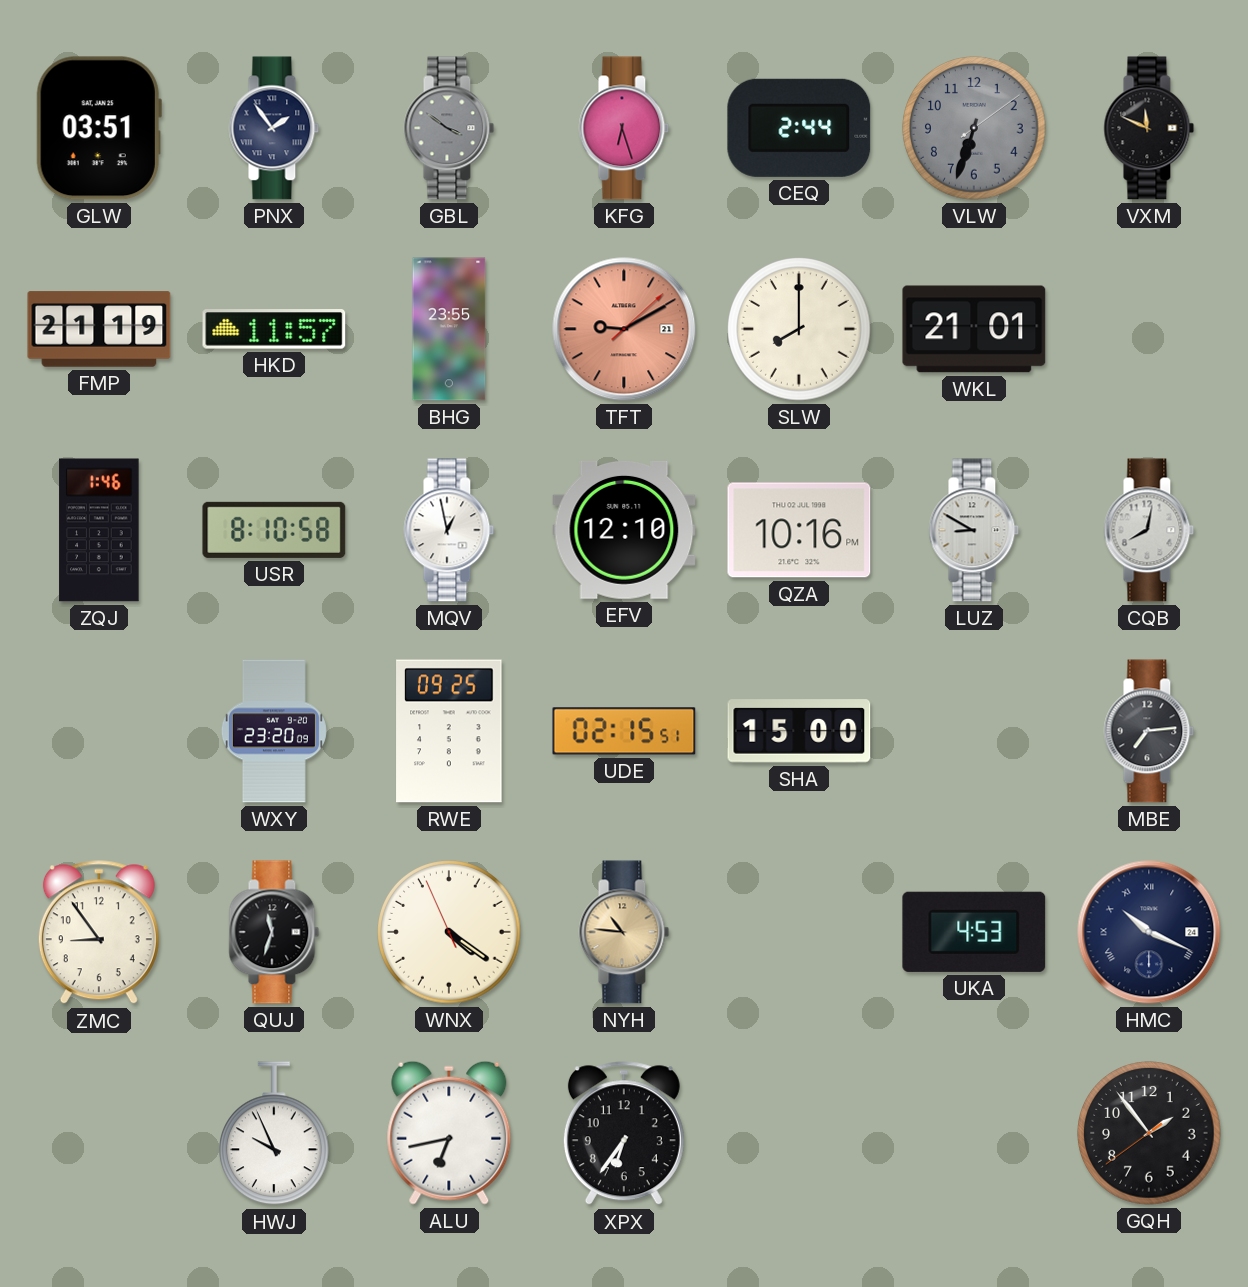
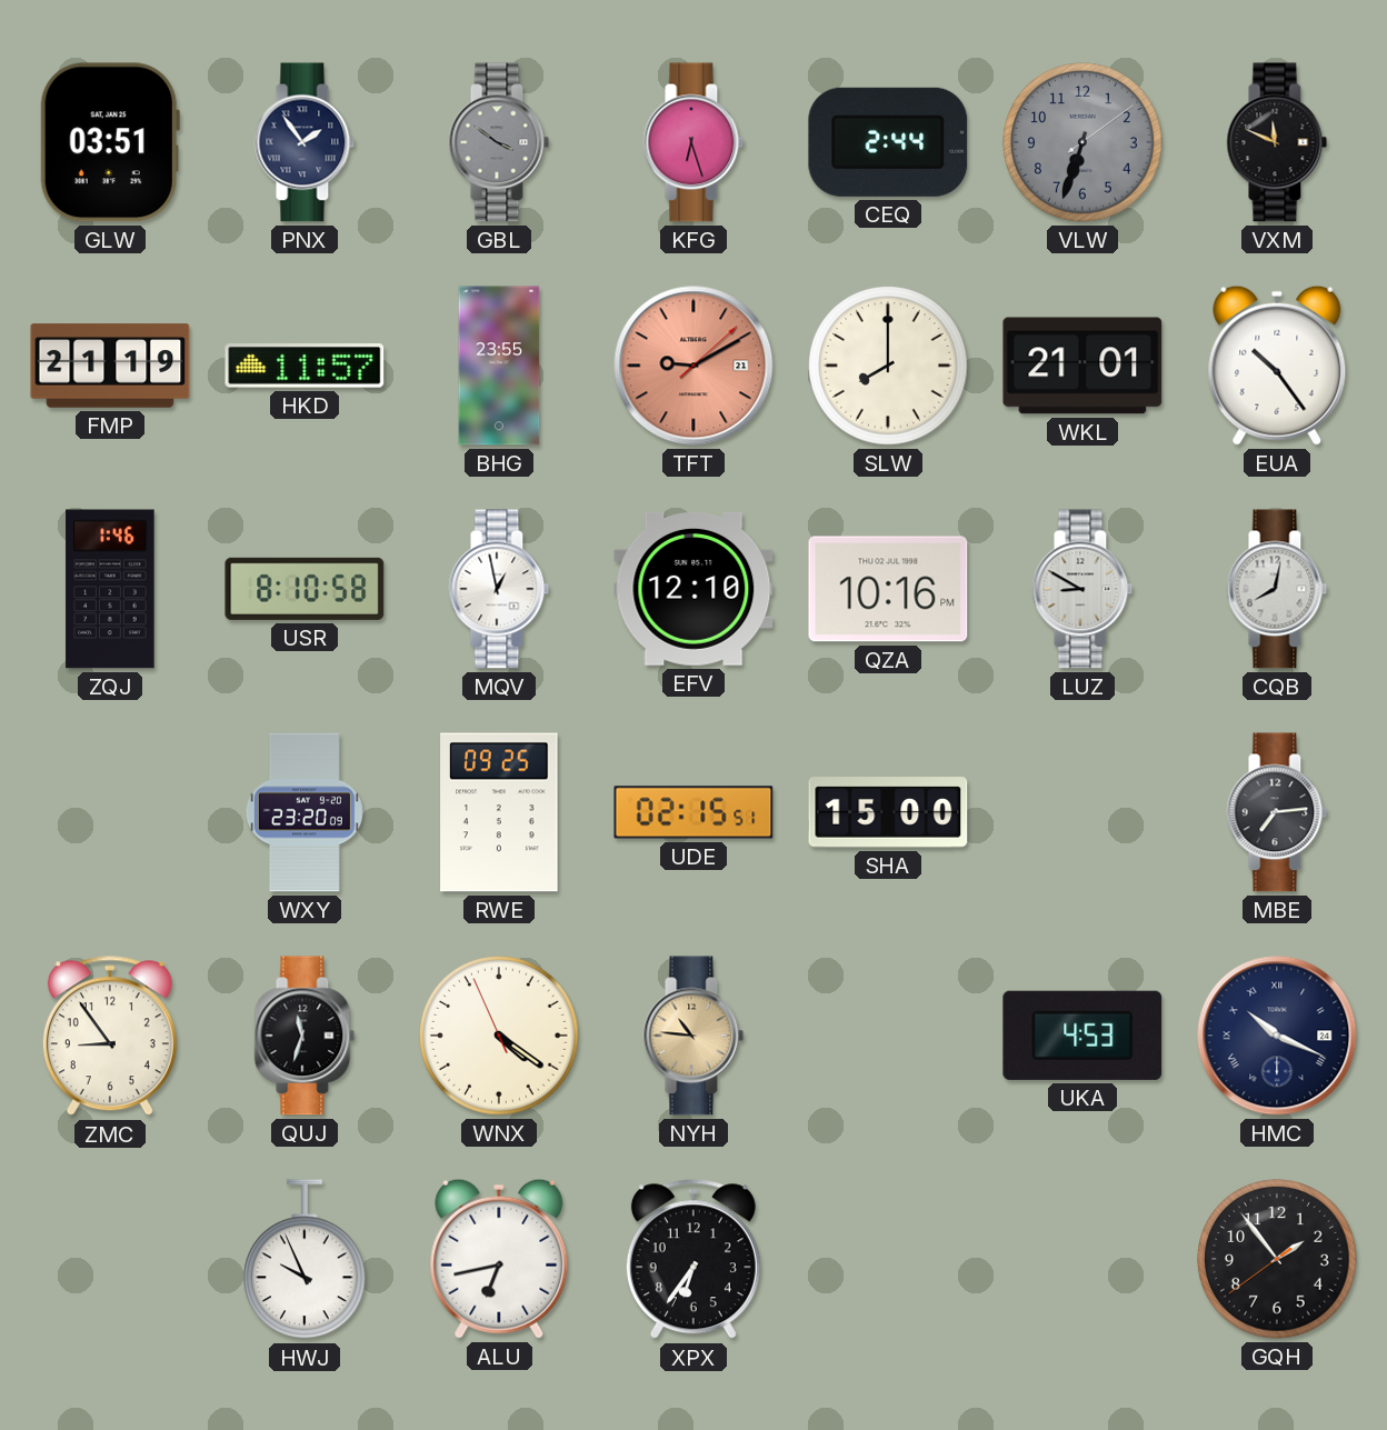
EUA: none -> 10:24 (1277, 366)
